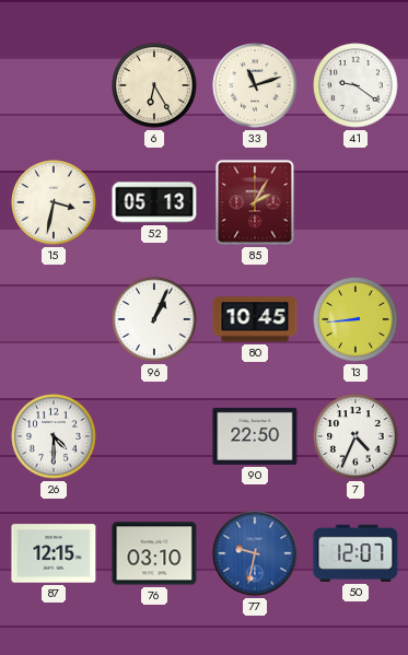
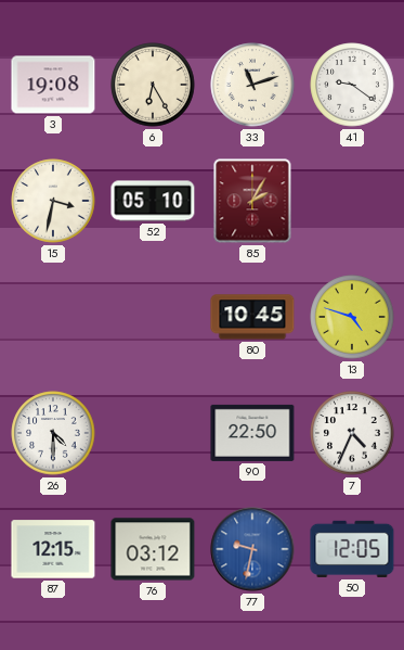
3: none -> 19:08 (53, 85)
52: 05:13 -> 05:10 (153, 201)
96: 1:04 -> none (154, 319)
13: 8:44 -> 4:48 (352, 317)
76: 03:10 -> 03:12 (153, 549)
50: 12:07 -> 12:05 (352, 549)
